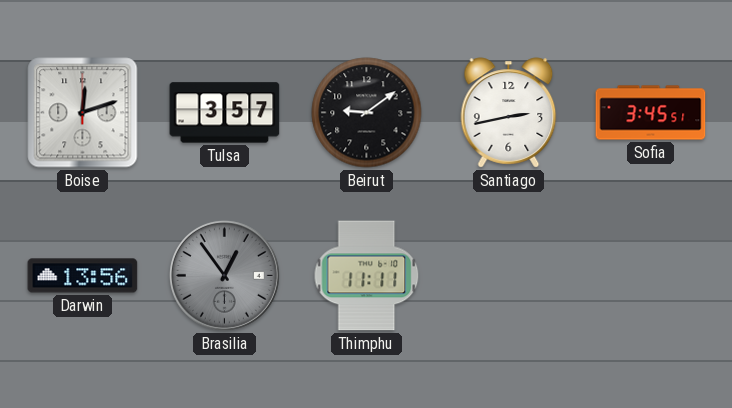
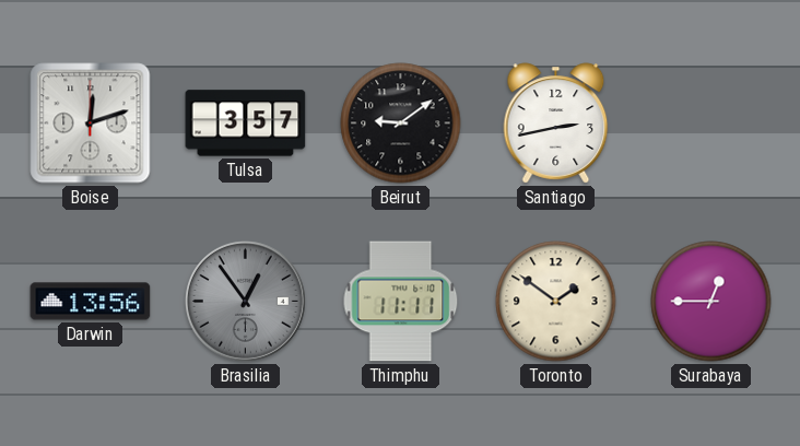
Sofia: 3:45 -> none (651, 113)
Toronto: none -> 1:51 (556, 302)
Surabaya: none -> 12:45 (711, 302)
